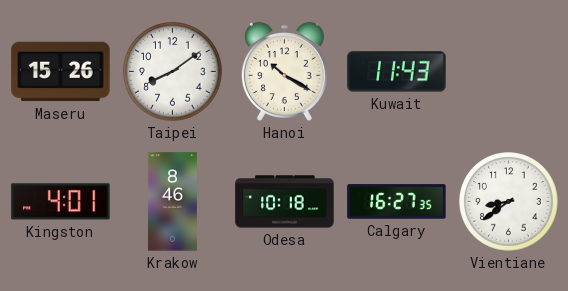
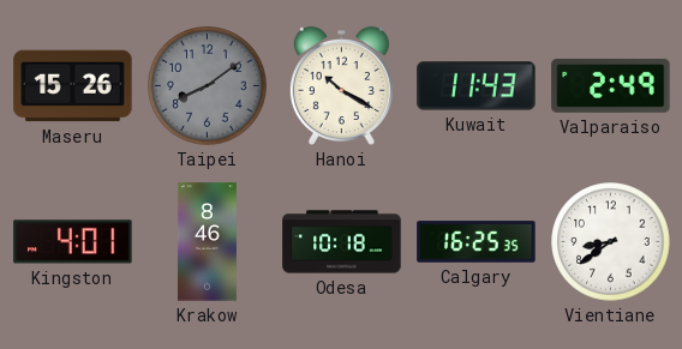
Taipei dial: white -> grey (208, 86)
Valparaiso: none -> 2:49 (611, 86)
Calgary: 16:27 -> 16:25 (477, 242)
